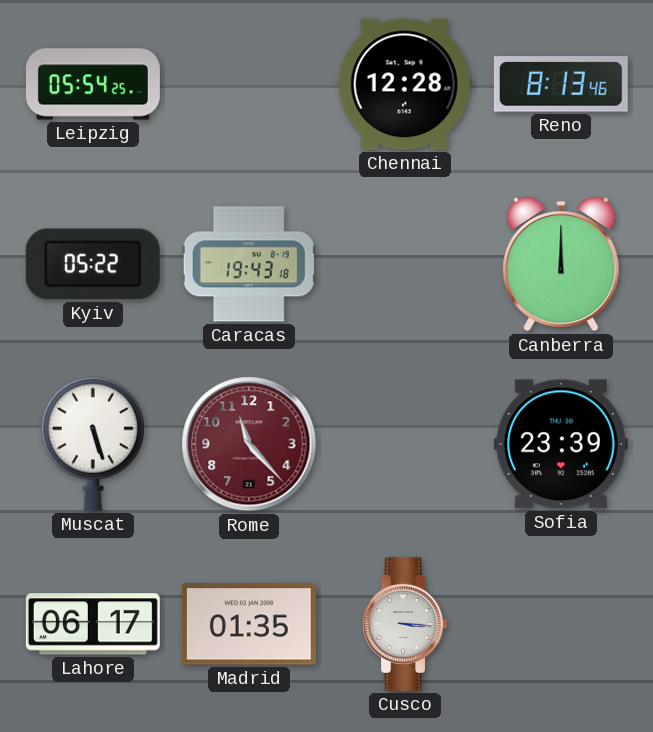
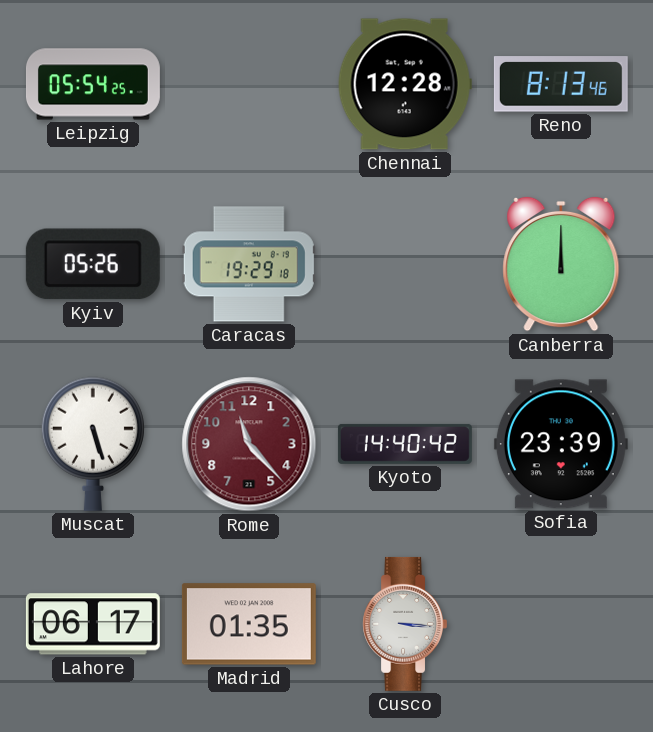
Kyiv: 05:22 -> 05:26 (93, 264)
Caracas: 19:43 -> 19:29 (249, 264)
Kyoto: none -> 14:40 (405, 444)
